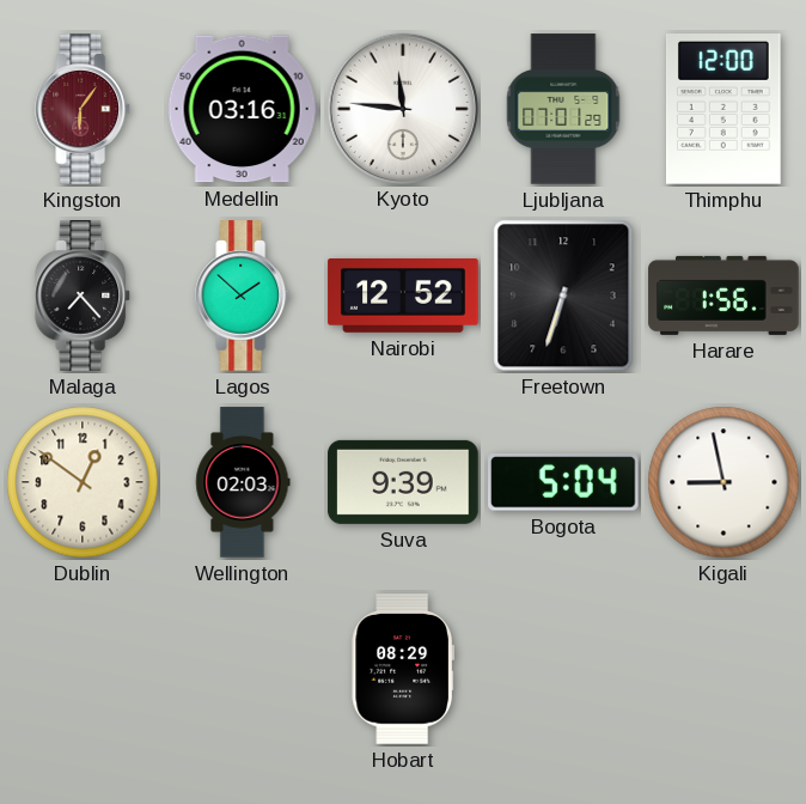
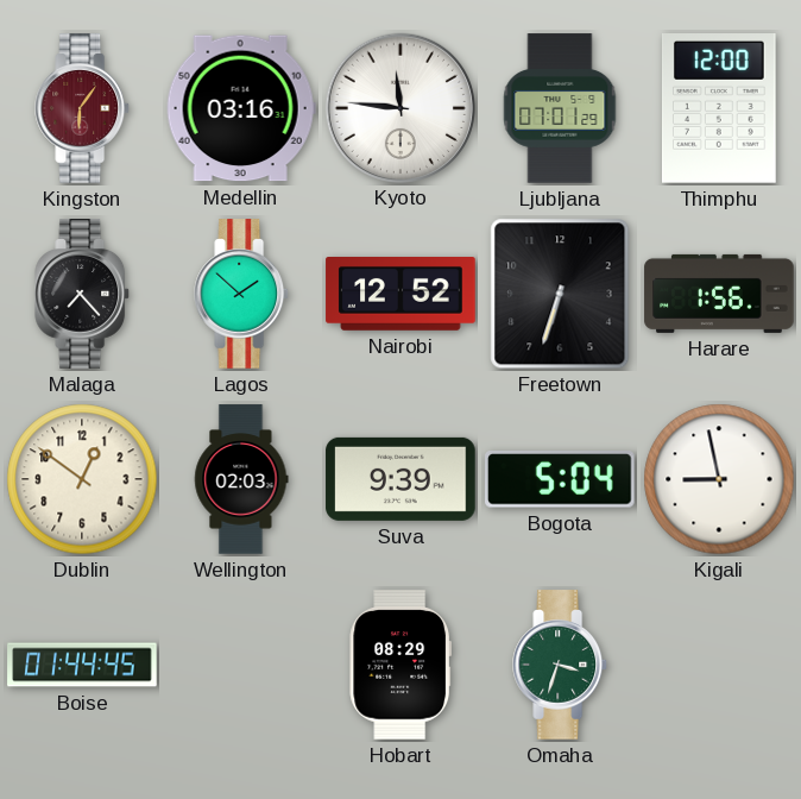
Boise: none -> 01:44 (82, 665)
Omaha: none -> 3:33 (561, 665)
